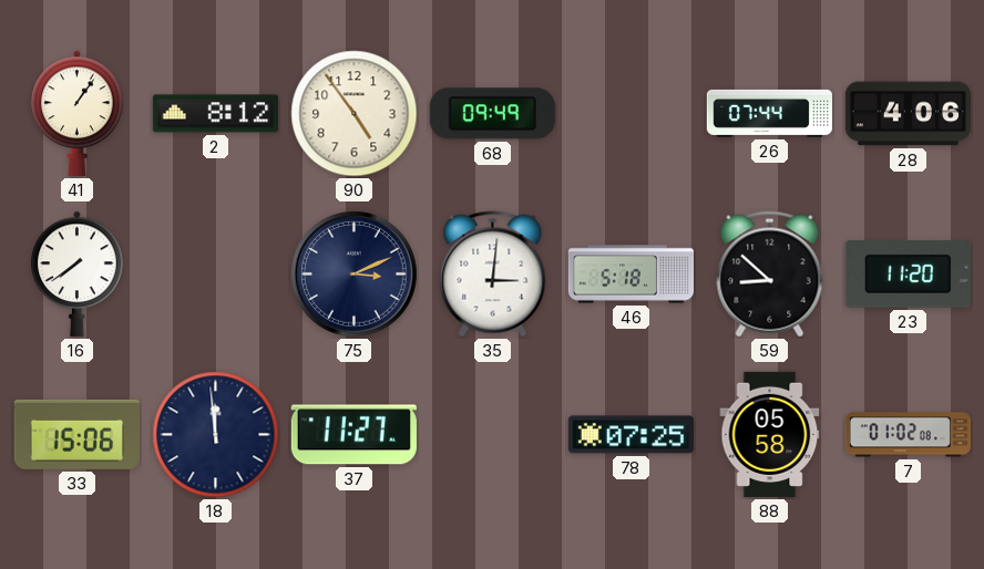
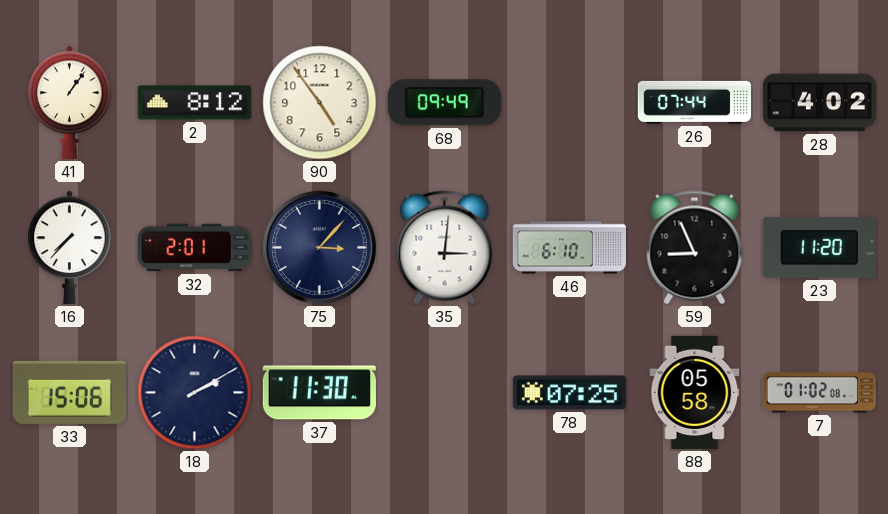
28: 4:06 -> 4:02 (819, 103)
16: 7:39 -> 7:37 (70, 247)
32: none -> 2:01 (194, 248)
75: 3:11 -> 3:07 (320, 248)
46: 5:18 -> 6:10 (569, 248)
59: 8:52 -> 8:56 (695, 248)
18: 11:59 -> 2:10 (195, 393)
37: 11:27 -> 11:30 (319, 393)
